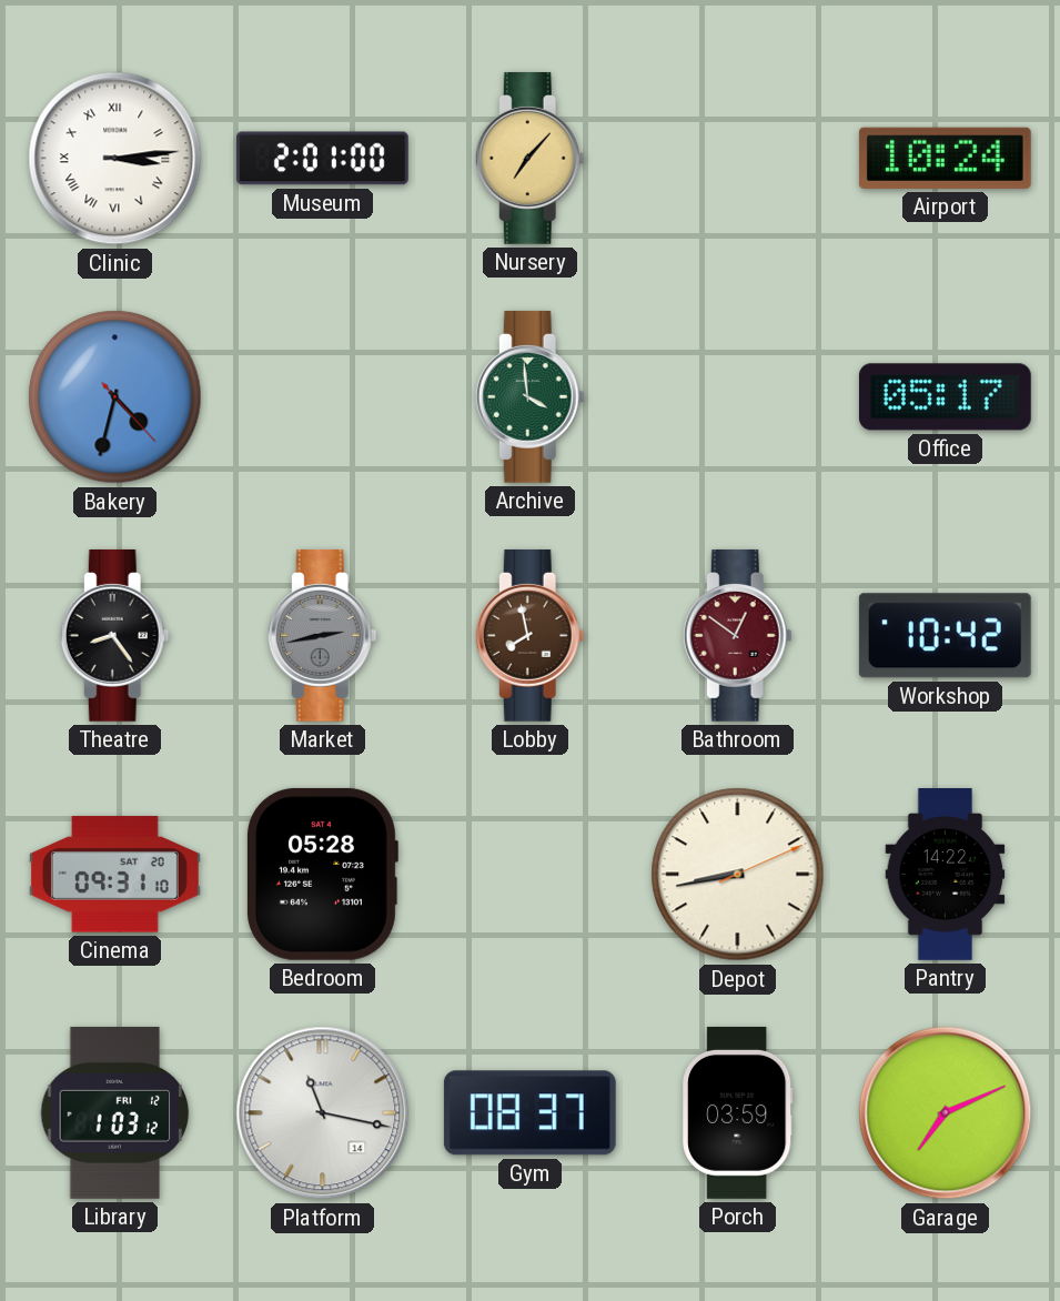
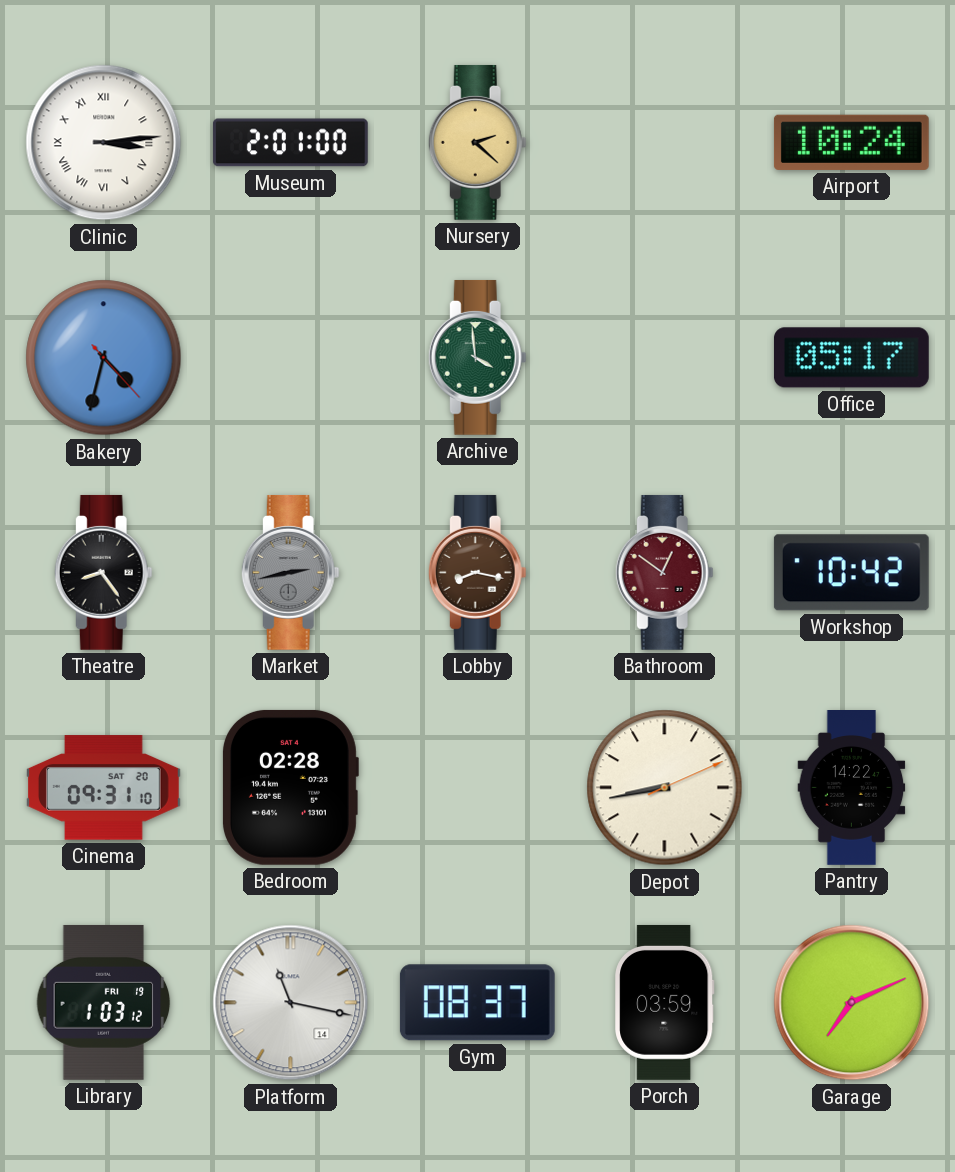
Nursery: 7:07 -> 2:22 (477, 142)
Lobby: 7:58 -> 8:17 (477, 572)
Bedroom: 05:28 -> 02:28 (290, 787)
Library date: FRI 12 -> FRI 19 (104, 1002)
